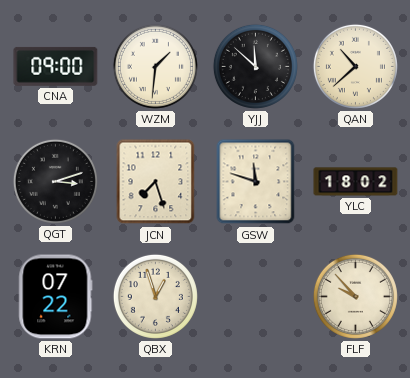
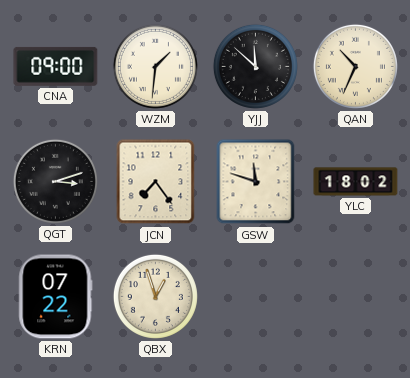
QAN: 10:38 -> 10:34 (355, 66)
JCN: 7:27 -> 7:24 (156, 182)
FLF: 9:53 -> none (355, 296)
